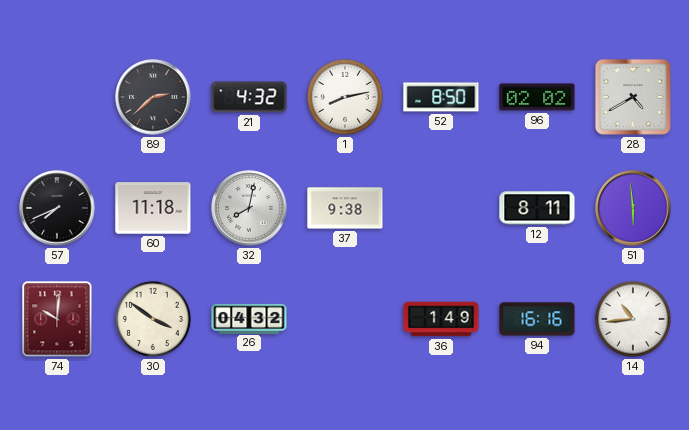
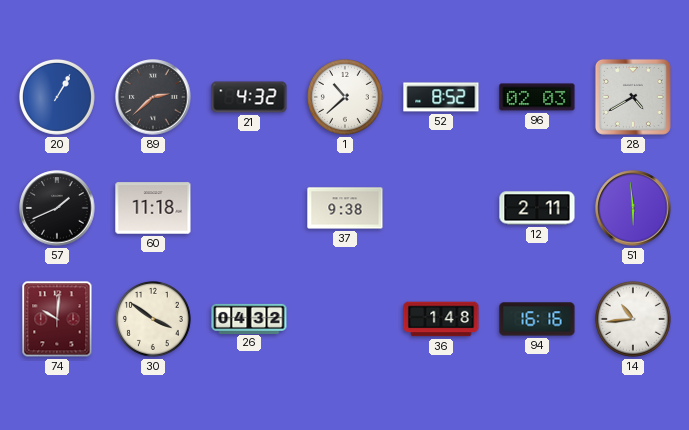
20: none -> 1:05 (57, 97)
1: 8:13 -> 10:38 (345, 97)
52: 8:50 -> 8:52 (441, 97)
96: 02:02 -> 02:03 (537, 97)
57: 7:41 -> 1:41 (57, 208)
32: 8:02 -> none (249, 208)
12: 8:11 -> 2:11 (537, 208)
36: 1:49 -> 1:48 (441, 319)
